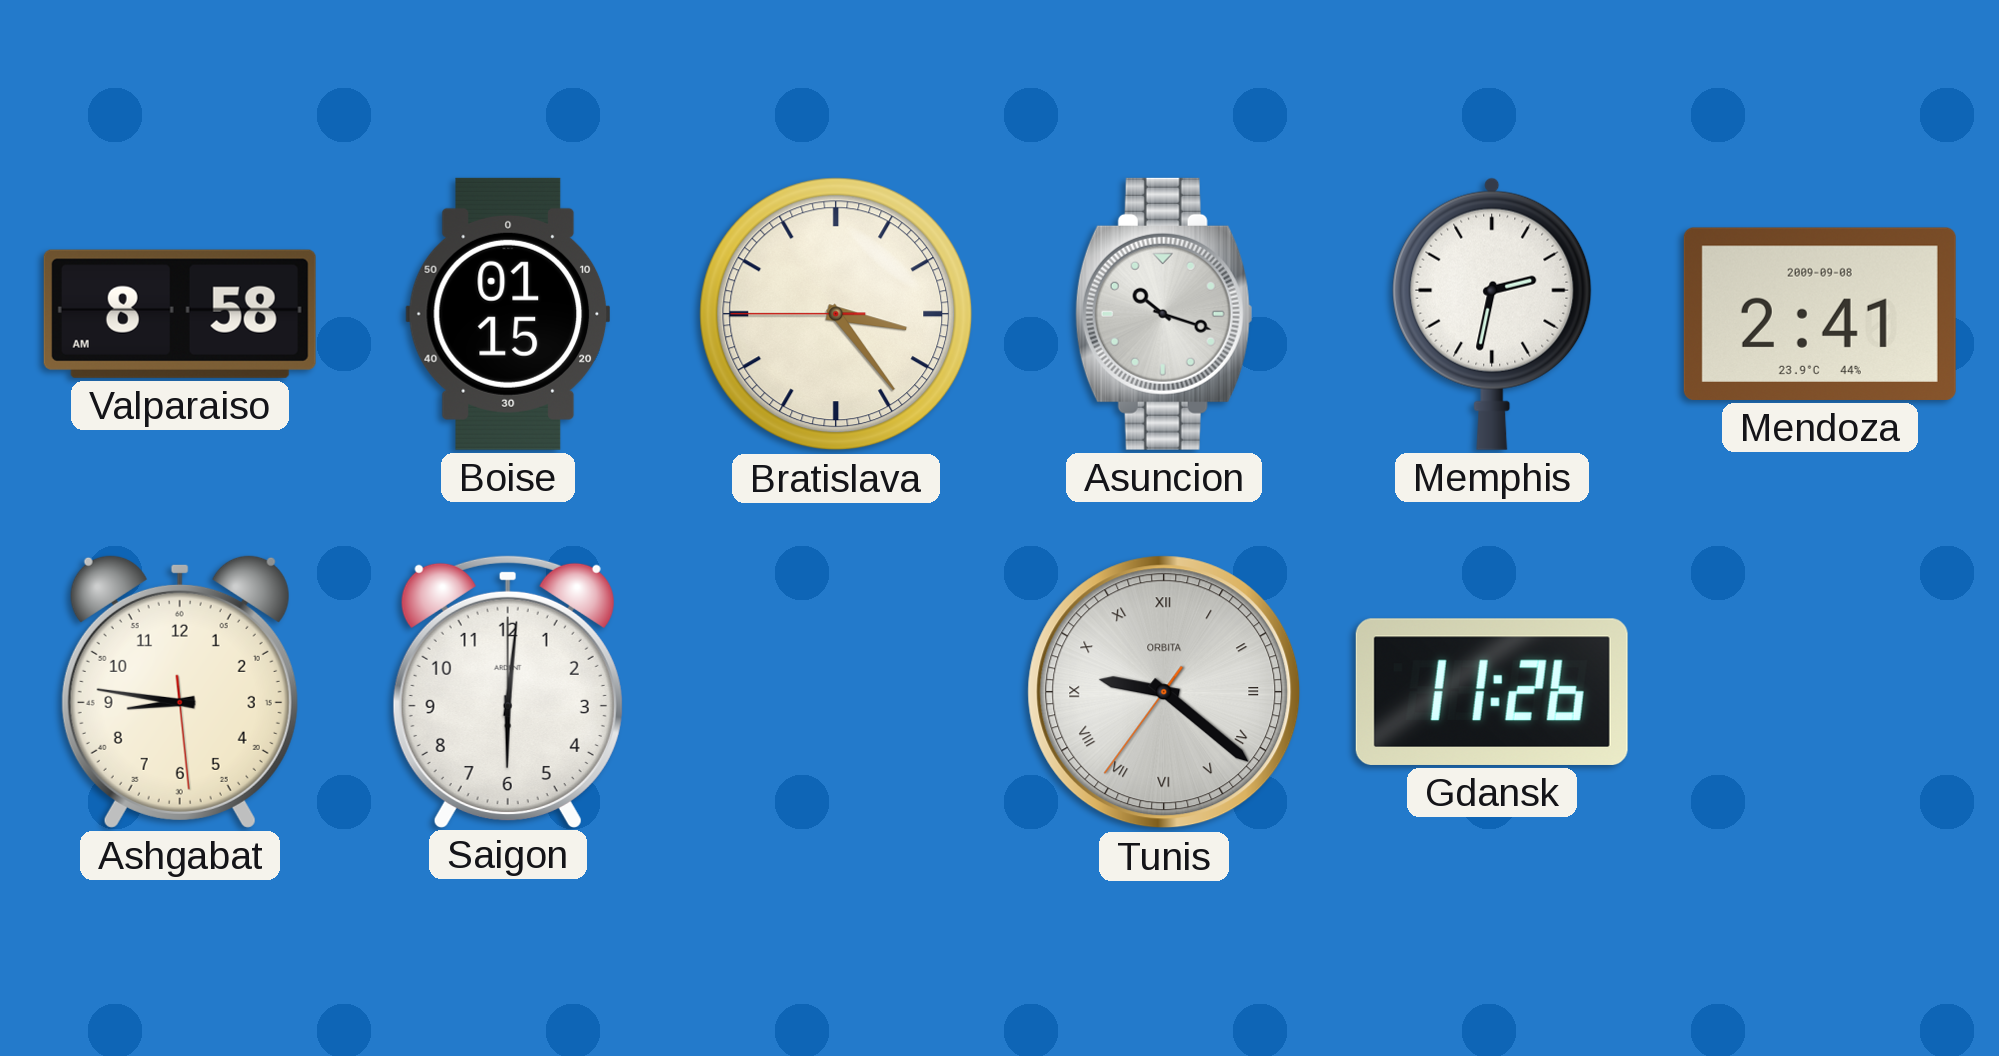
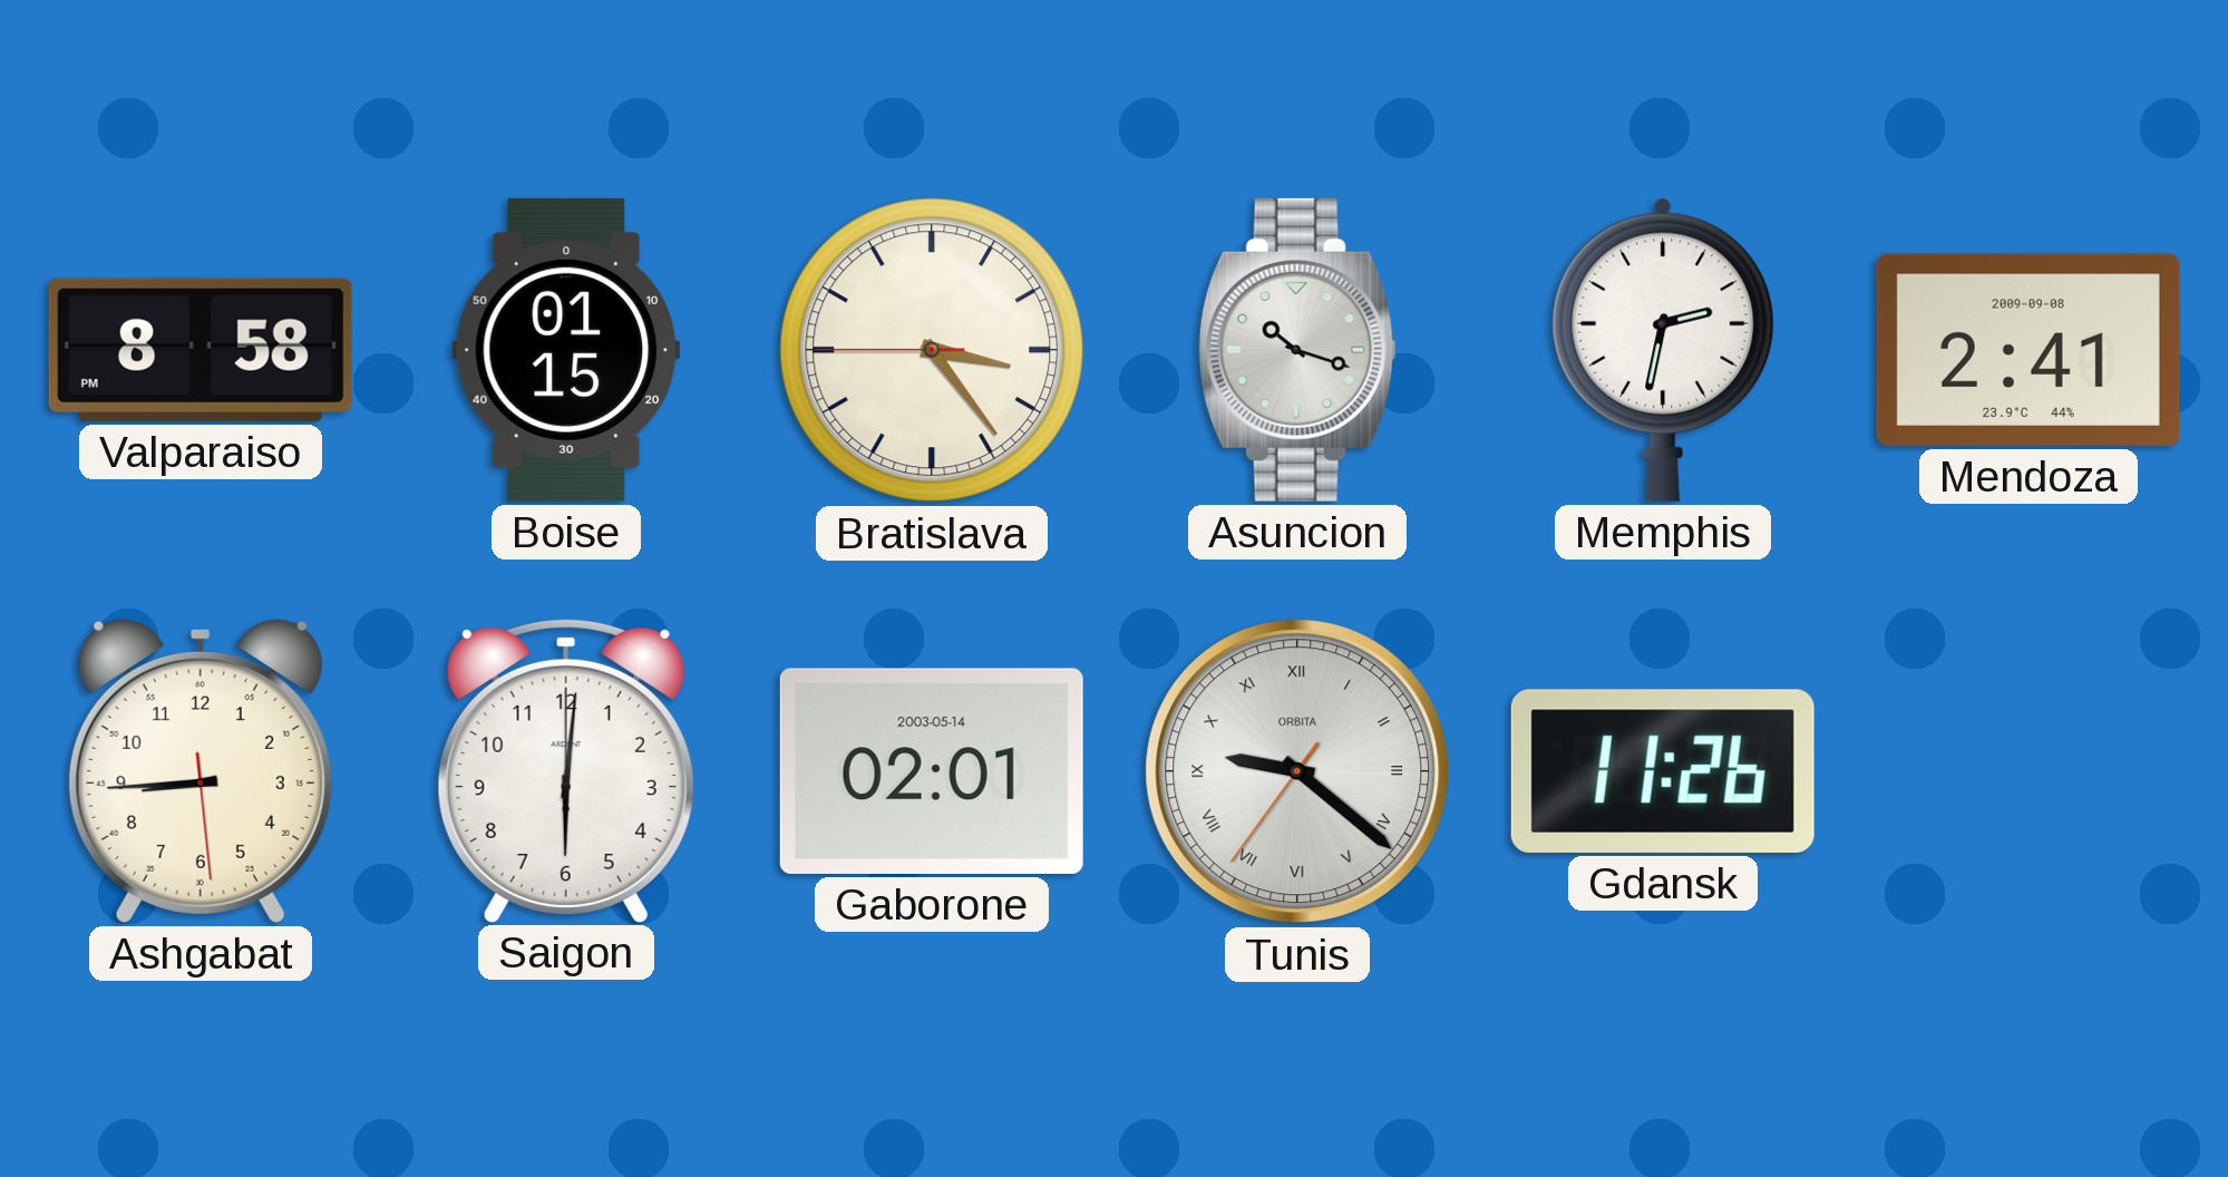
Valparaiso: 8:58 AM -> 8:58 PM (201, 350)
Ashgabat: 8:46 -> 8:44 (201, 770)
Gaborone: none -> 02:01 (932, 771)
